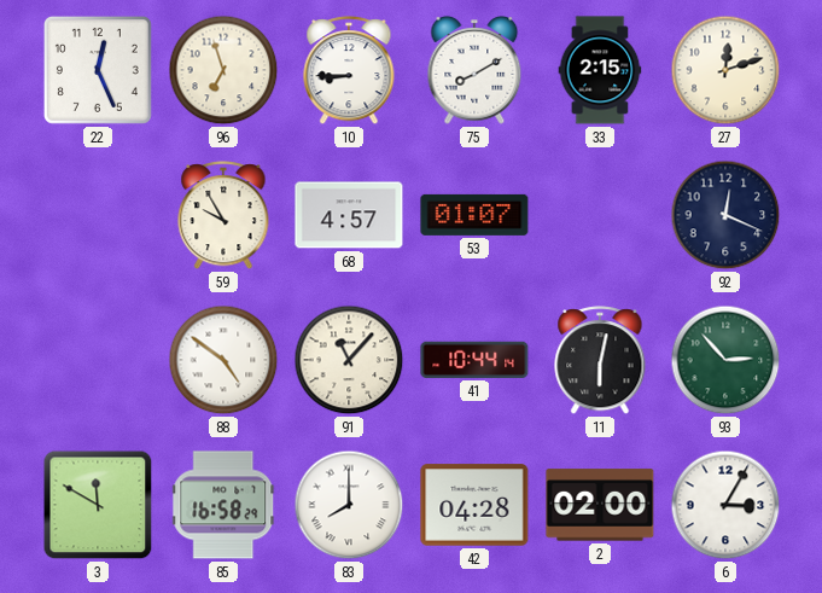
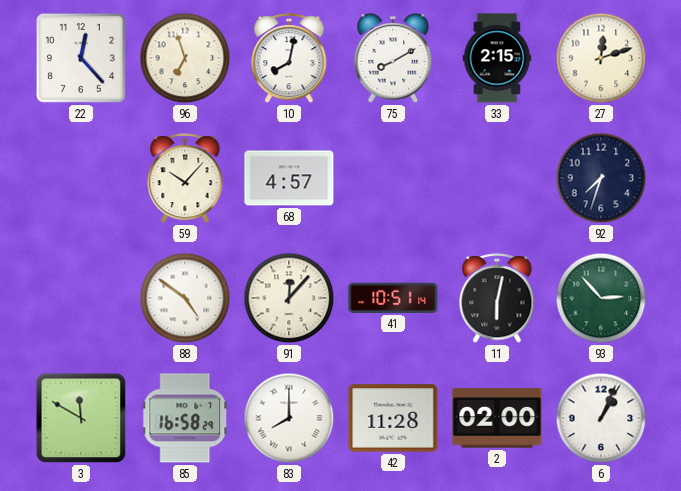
22: 12:26 -> 12:23 (81, 58)
10: 8:45 -> 8:02 (289, 59)
59: 9:55 -> 10:07 (185, 179)
53: 01:07 -> none (474, 215)
92: 12:19 -> 7:33 (601, 178)
91: 11:07 -> 12:07 (289, 298)
41: 10:44 -> 10:51 (393, 298)
42: 04:28 -> 11:28 (393, 418)
6: 3:05 -> 1:04 (601, 418)
